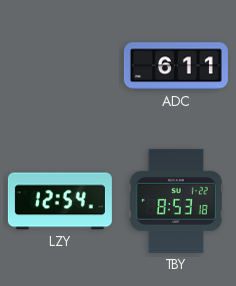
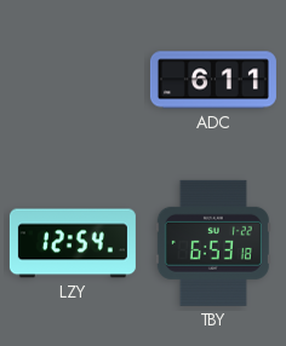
TBY: 8:53 -> 6:53 (213, 243)
